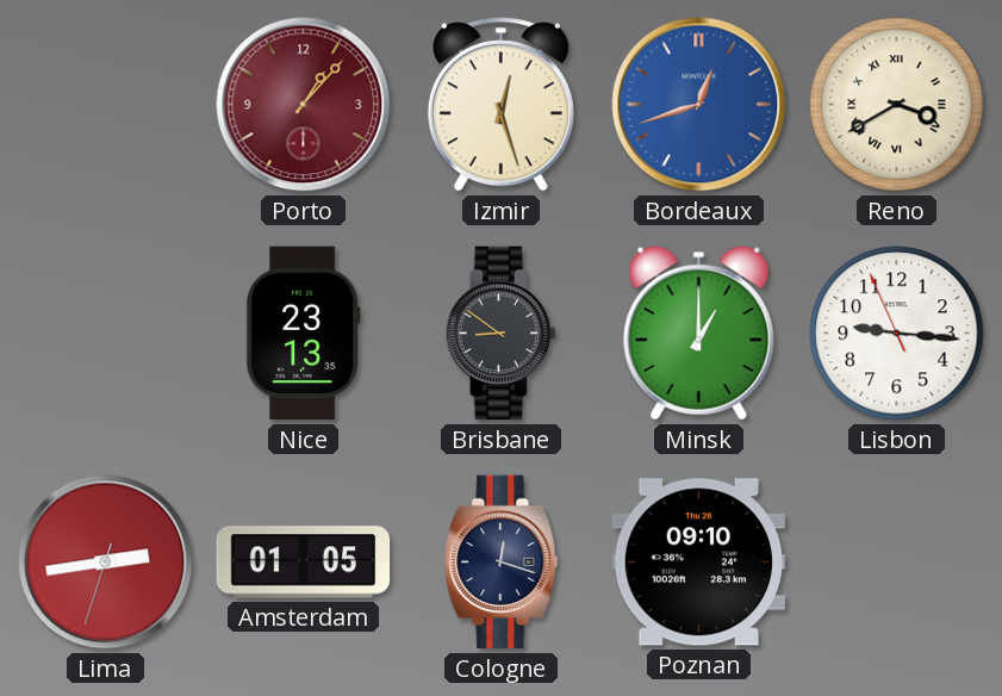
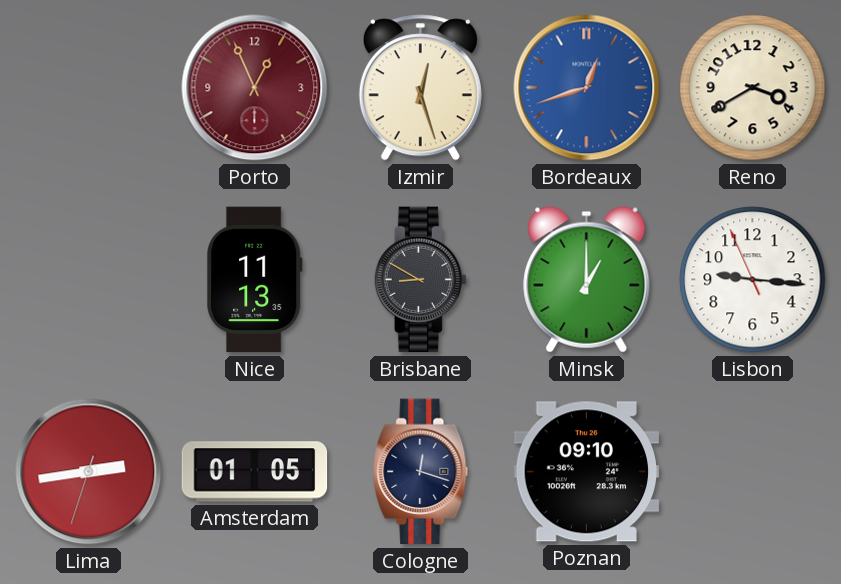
Porto: 1:07 -> 12:56 (255, 88)
Reno numerals: Roman -> Arabic (753, 88)
Nice: 23:13 -> 11:13 (254, 280)
Brisbane: 8:51 -> 8:50 (420, 280)
